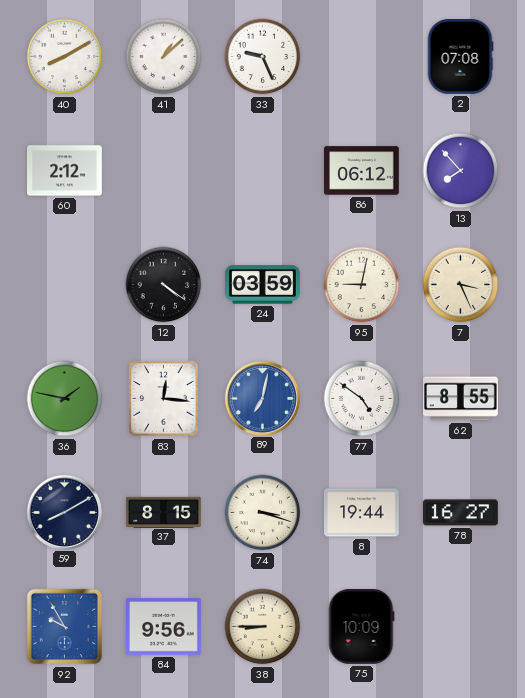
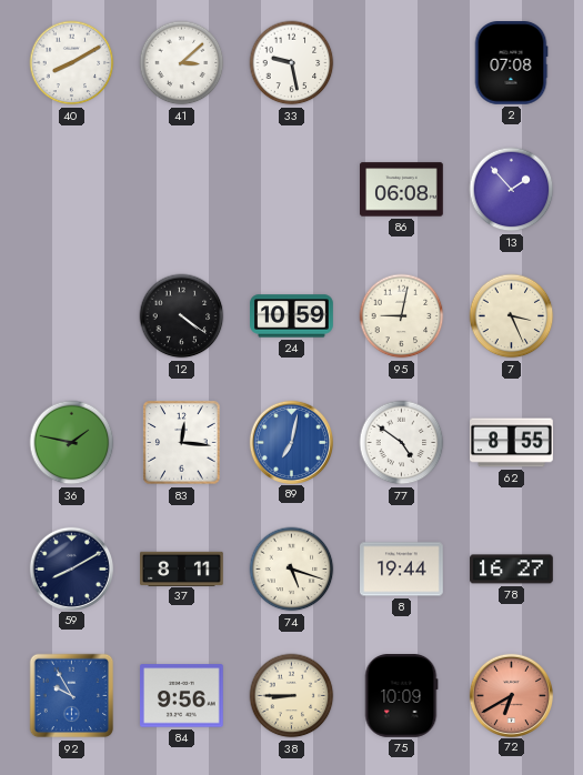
41: 1:08 -> 3:08 (182, 63)
33: 9:26 -> 9:28 (292, 63)
60: 2:12 -> none (65, 171)
86: 06:12 -> 06:08 (402, 190)
13: 7:53 -> 1:53 (512, 190)
24: 03:59 -> 10:59 (292, 316)
37: 8:15 -> 8:11 (182, 568)
74: 3:18 -> 5:18 (292, 570)
72: none -> 6:40 (511, 695)
